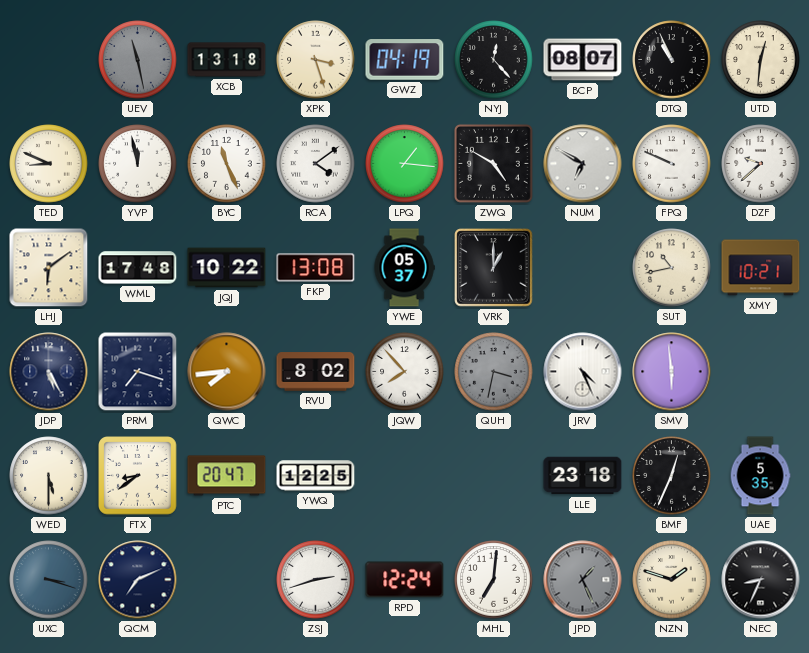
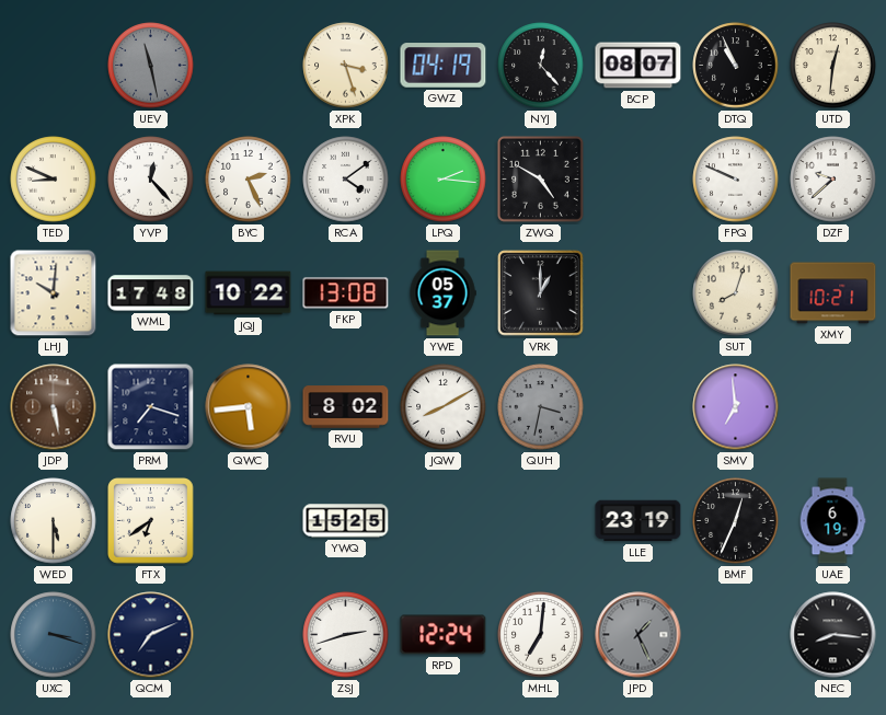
XCB: 13:18 -> none (227, 60)
YVP: 11:58 -> 12:23 (151, 180)
BYC: 11:26 -> 2:26 (249, 180)
LPQ: 1:16 -> 2:16 (444, 180)
NUM: 6:50 -> none (583, 164)
LHJ: 6:09 -> 10:01 (54, 293)
SUT: 10:43 -> 8:03 (736, 293)
JDP: 5:25 -> 5:28 (54, 407)
JDP dial: navy -> brown (54, 407)
QWC: 7:44 -> 5:44 (249, 407)
JQW: 7:53 -> 8:10 (444, 407)
JRV: 4:26 -> none (583, 372)
SMV: 5:59 -> 6:59 (736, 407)
FTX: 8:39 -> 6:39 (151, 521)
PTC: 20:47 -> none (227, 476)
YWQ: 12:25 -> 15:25 (346, 521)
LLE: 23:18 -> 23:19 (638, 521)
UAE: 5:35 -> 6:19 (832, 521)
NZN: 1:48 -> none (672, 580)
NEC: 8:34 -> 8:16 (833, 635)
